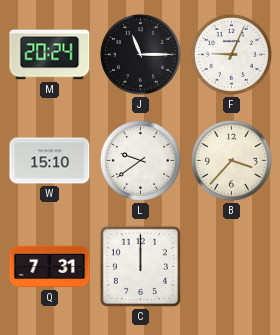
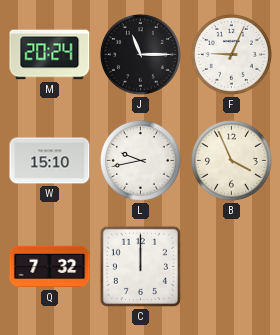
L: 9:39 -> 9:43 (140, 160)
B: 3:37 -> 3:56 (231, 160)
Q: 7:31 -> 7:32 (50, 267)
